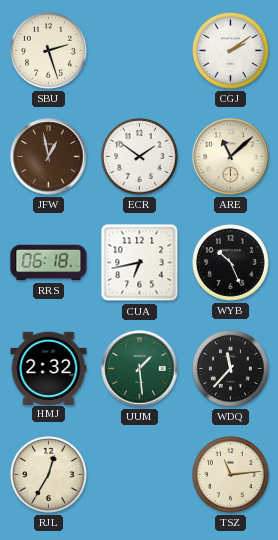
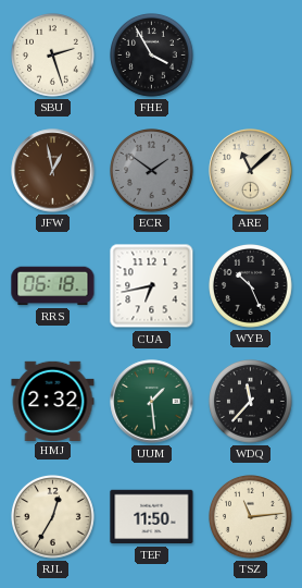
FHE: none -> 3:55 (152, 56)
CGJ: 2:09 -> none (231, 51)
ECR dial: white -> grey (152, 171)
TEF: none -> 11:50 (152, 517)
